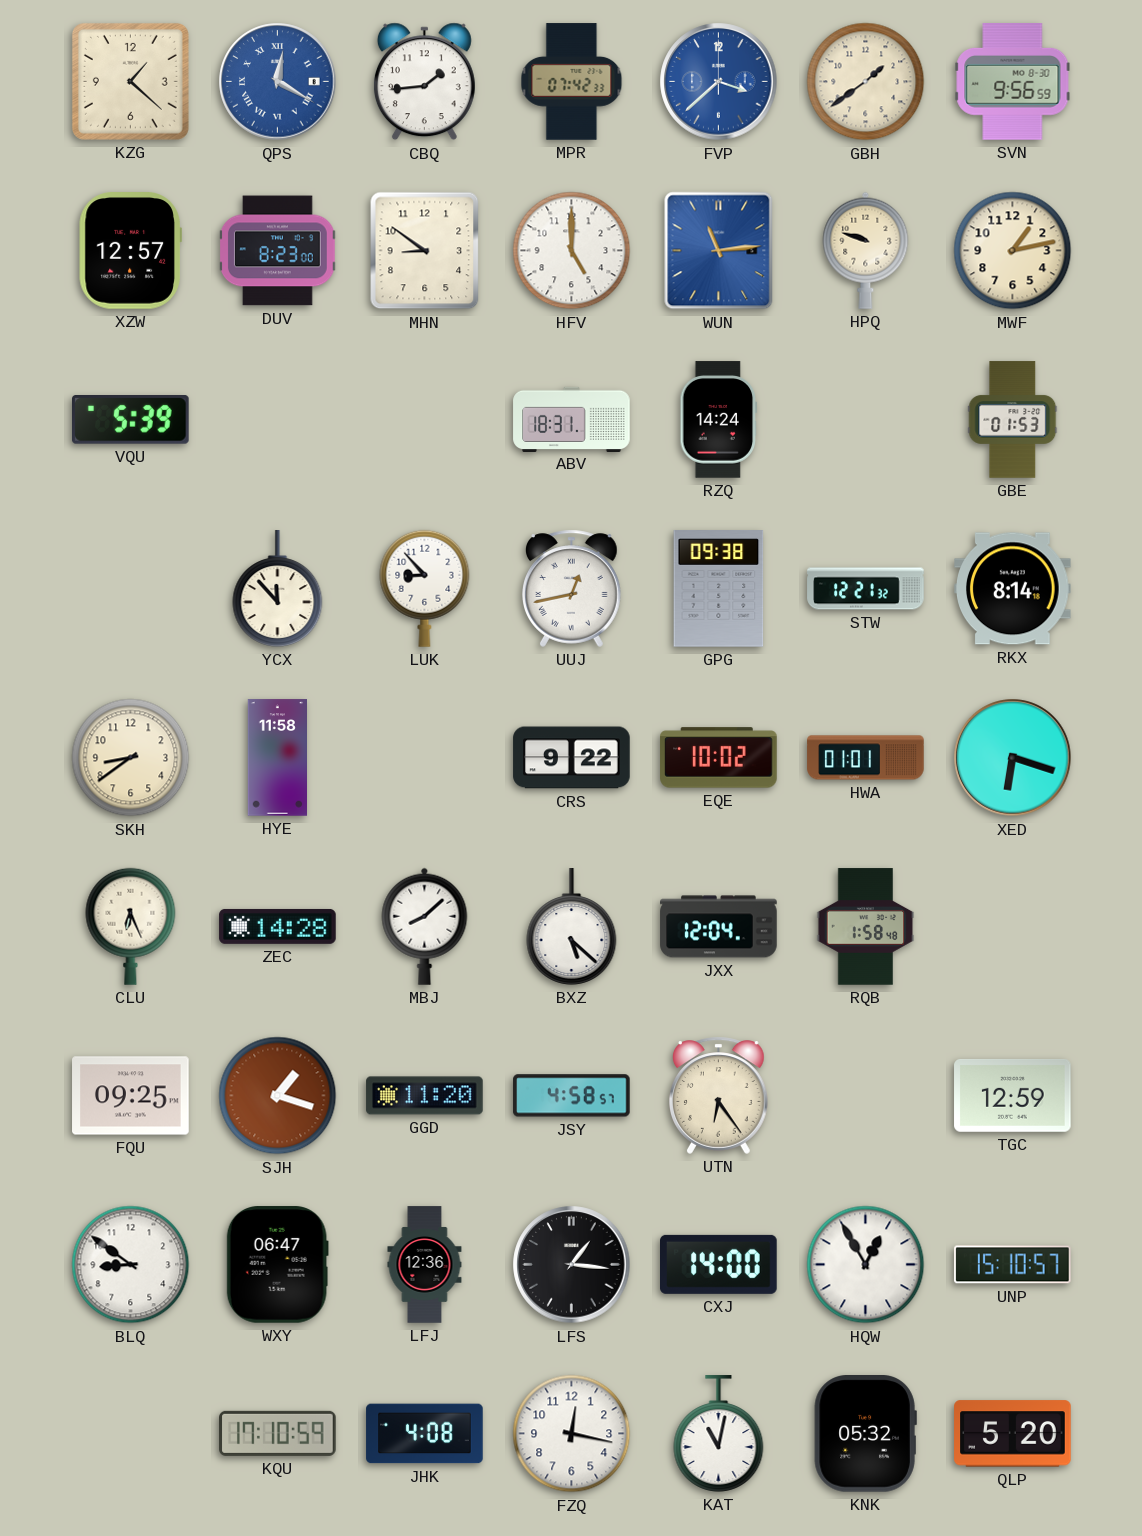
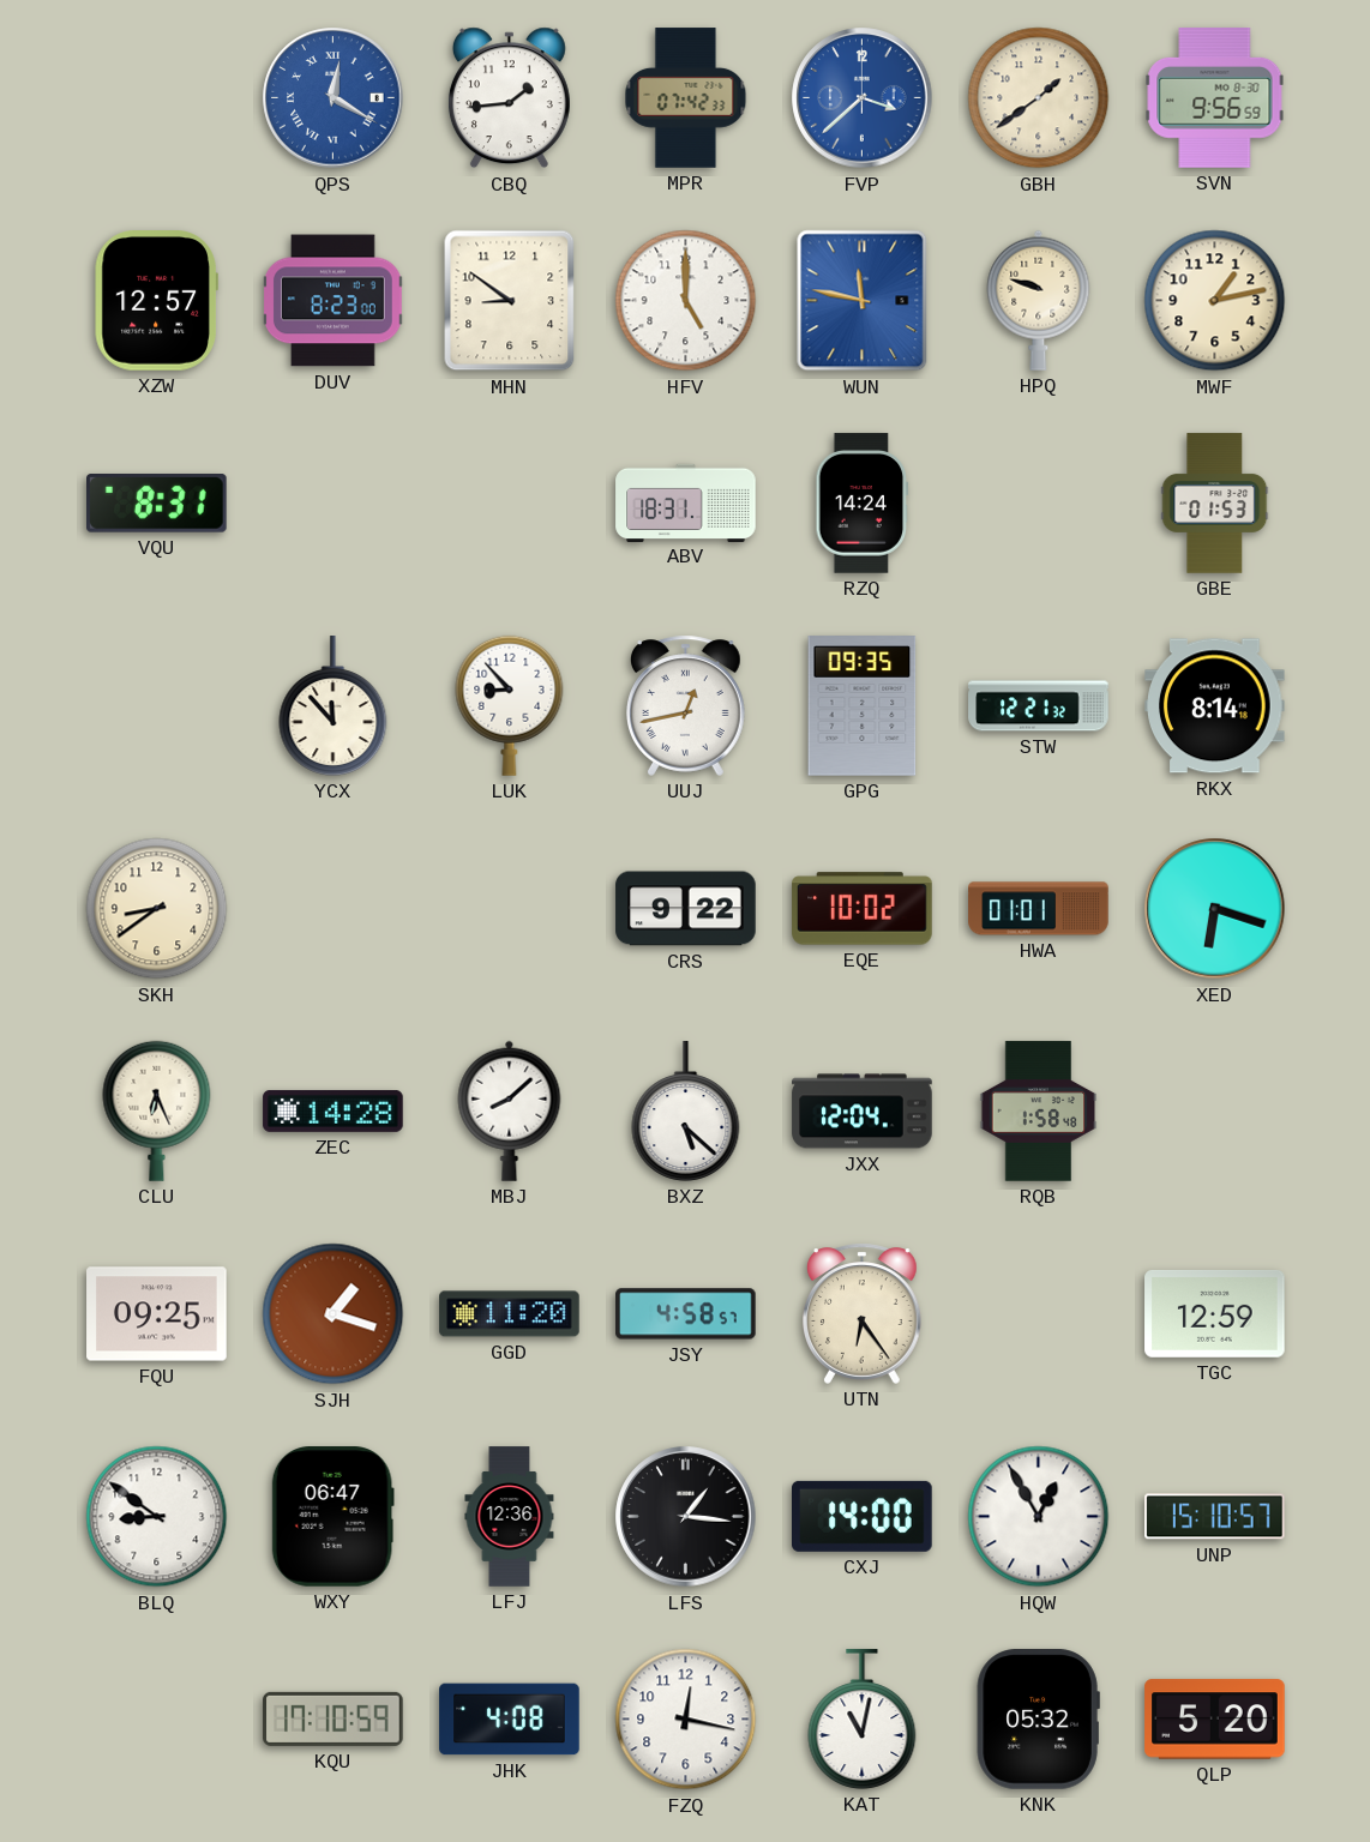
KZG: 1:22 -> none (130, 81)
WUN: 11:14 -> 11:47 (863, 301)
VQU: 5:39 -> 8:31 (157, 504)
GPG: 09:38 -> 09:35 (863, 706)
HYE: 11:58 -> none (278, 758)
